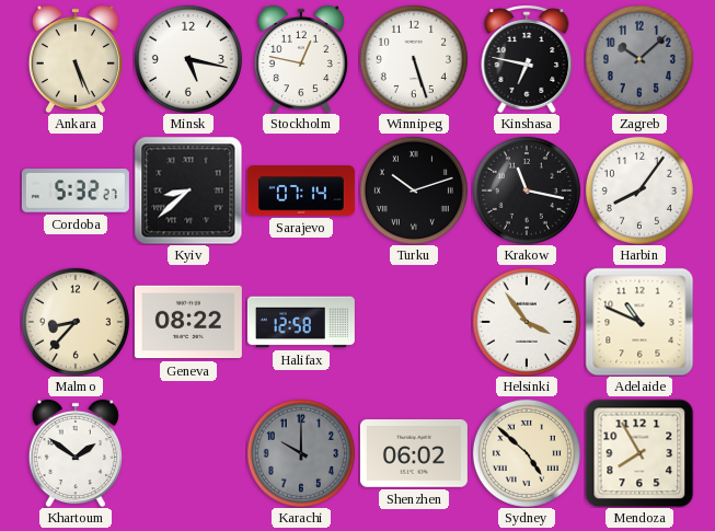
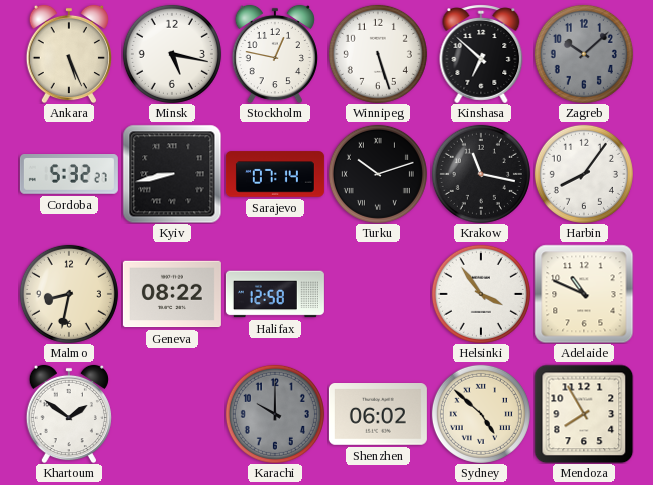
Kinshasa: 6:47 -> 6:52 (481, 54)
Kyiv: 8:38 -> 8:43 (172, 174)
Malmo: 8:37 -> 8:32 (69, 294)
